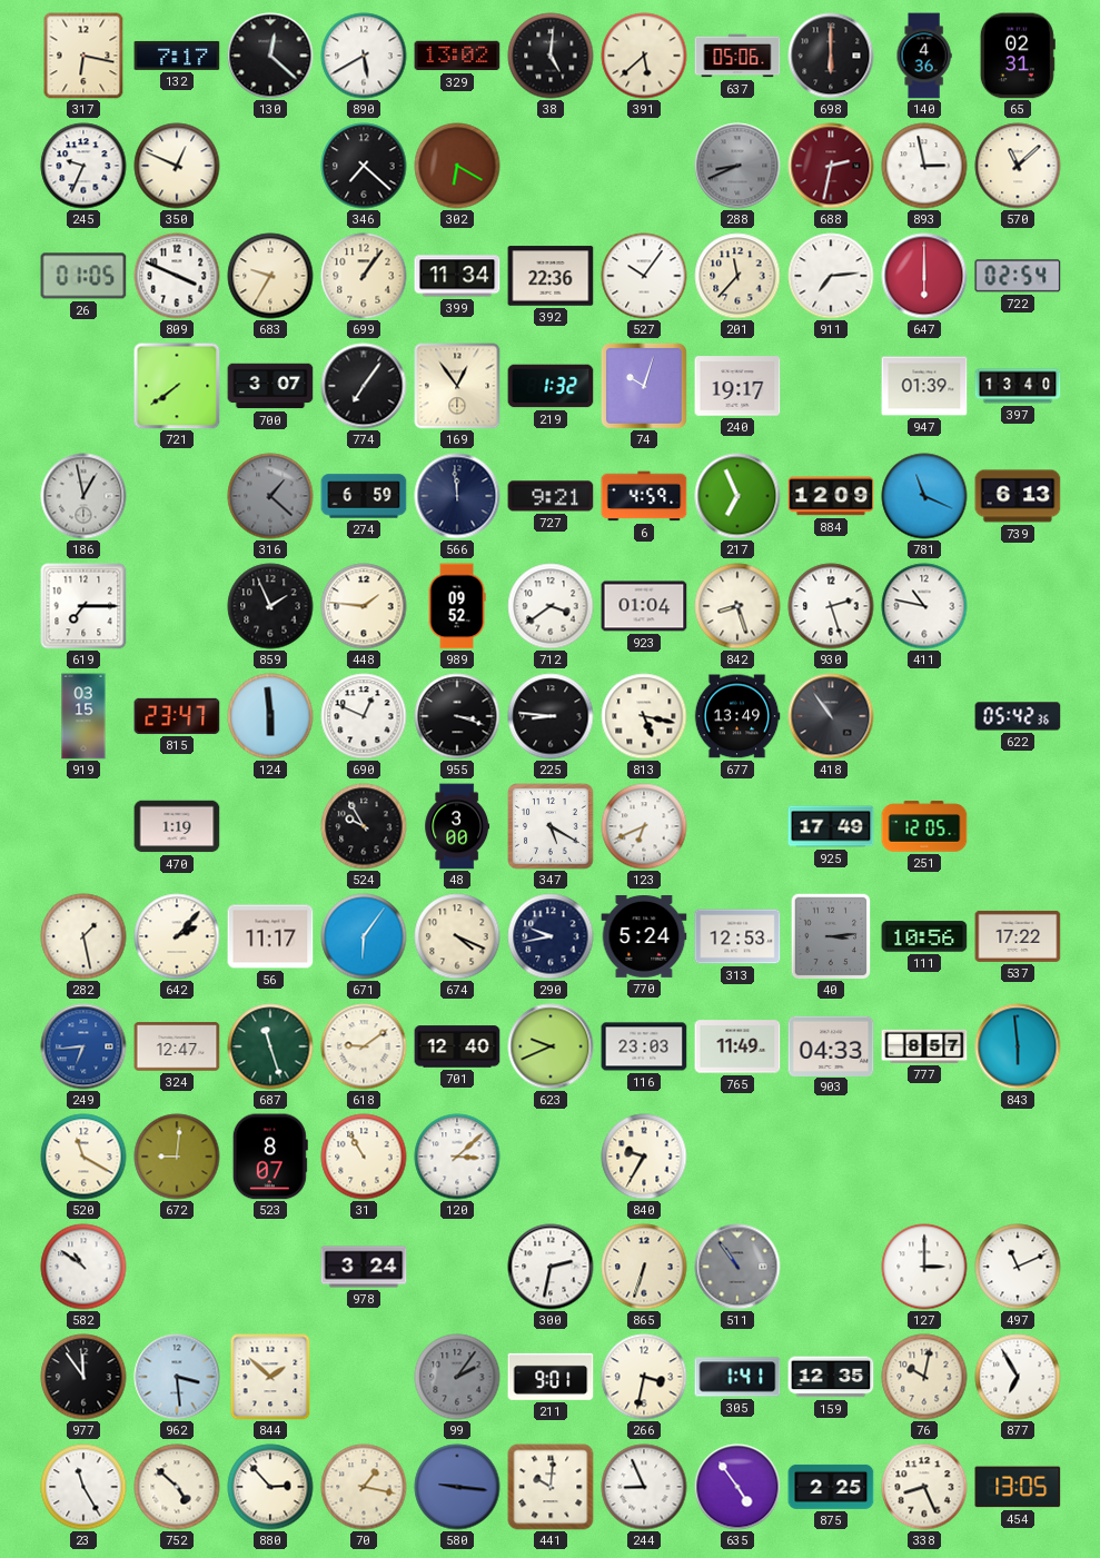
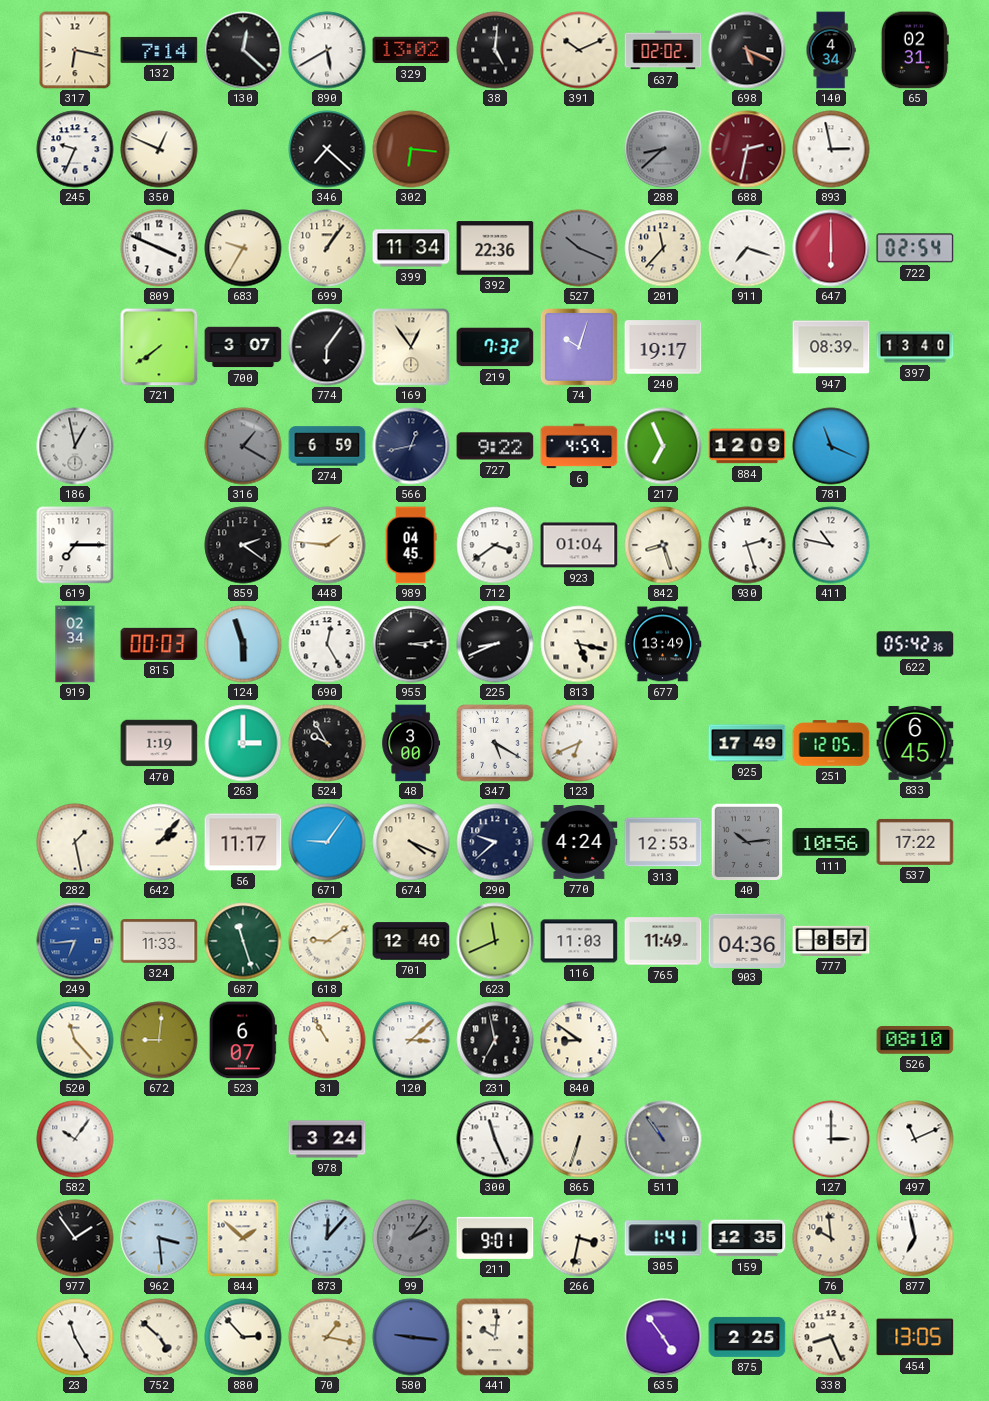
132: 7:17 -> 7:14 (159, 50)
391: 5:38 -> 10:11 (579, 50)
637: 05:06 -> 02:02 (663, 50)
698: 6:00 -> 5:19 (747, 50)
140: 4:36 -> 4:34 (831, 50)
302: 6:20 -> 6:16 (411, 149)
288: 8:41 -> 8:38 (663, 149)
570: 11:08 -> none (1018, 166)
26: 01:05 -> none (83, 276)
527: 10:06 -> 10:19 (579, 248)
527 dial: white -> grey (579, 248)
911: 7:14 -> 7:18 (747, 248)
774: 7:06 -> 6:06 (327, 347)
219: 1:32 -> 7:32 (495, 347)
947: 01:39 -> 08:39 (831, 347)
316: 1:22 -> 1:20 (243, 446)
566: 11:59 -> 12:43 (411, 446)
727: 9:21 -> 9:22 (495, 446)
739: 6:13 -> none (1018, 496)
859: 1:56 -> 2:21 (243, 545)
989: 09:52 -> 04:45 (411, 545)
919: 03:15 -> 02:34 (75, 644)
815: 23:47 -> 00:03 (159, 644)
124: 5:59 -> 5:57 (243, 644)
690: 12:49 -> 12:25 (327, 644)
955: 3:18 -> 3:14 (411, 644)
225: 8:46 -> 8:41 (495, 644)
418: 10:54 -> none (831, 716)
263: none -> 3:00 (243, 743)
833: none -> 6:45 (915, 743)
671: 6:06 -> 9:06 (327, 842)
290: 9:43 -> 9:38 (495, 842)
770: 5:24 -> 4:24 (579, 843)
40: 3:14 -> 10:14 (747, 842)
324: 12:47 -> 11:33 (159, 941)
623: 9:41 -> 11:41 (495, 941)
116: 23:03 -> 11:03 (579, 941)
903: 04:33 -> 04:36 (747, 940)
843: 5:59 -> none (1018, 1046)
520: 11:20 -> 11:23 (75, 1040)
523: 8:07 -> 6:07 (243, 1040)
231: none -> 6:58 (495, 1040)
840: 9:35 -> 8:51 (579, 1040)
526: none -> 08:10 (915, 1040)
582: 10:51 -> 10:06 (75, 1139)
300: 2:32 -> 11:26 (495, 1139)
977: 11:54 -> 1:54 (75, 1238)
873: none -> 12:07 (327, 1238)
76: 10:02 -> 9:59 (831, 1238)
877: 6:55 -> 6:58 (915, 1238)
244: 8:56 -> none (644, 1487)
